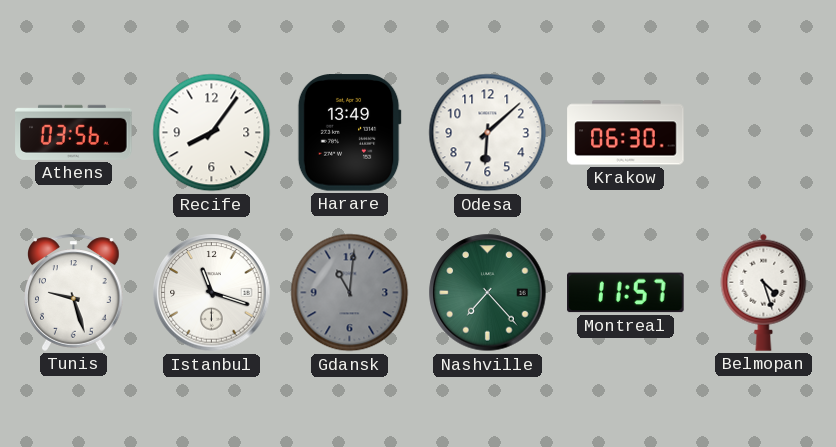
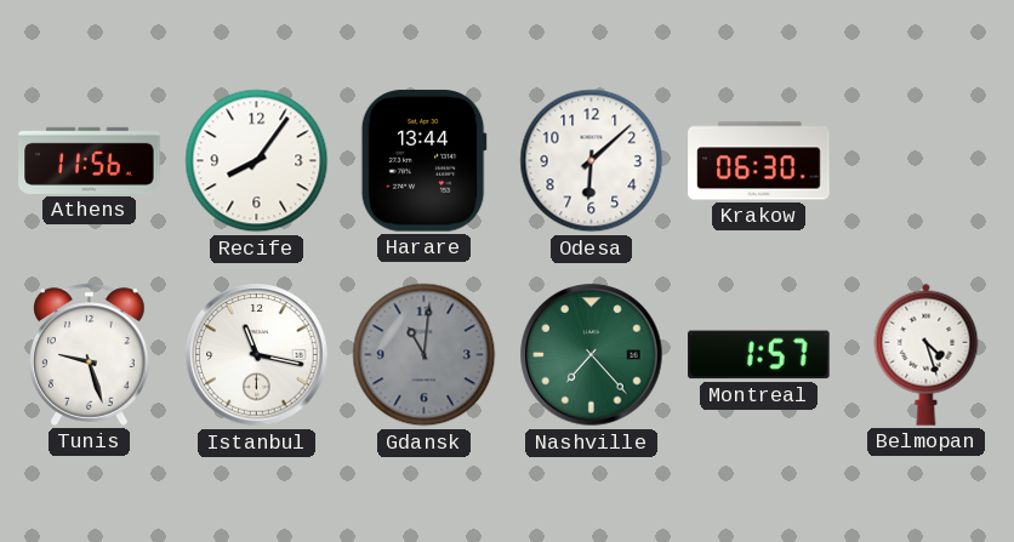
Athens: 03:56 -> 11:56 (90, 160)
Harare: 13:49 -> 13:44 (423, 161)
Istanbul: 11:18 -> 11:17 (257, 355)
Montreal: 11:57 -> 1:57 (759, 355)
